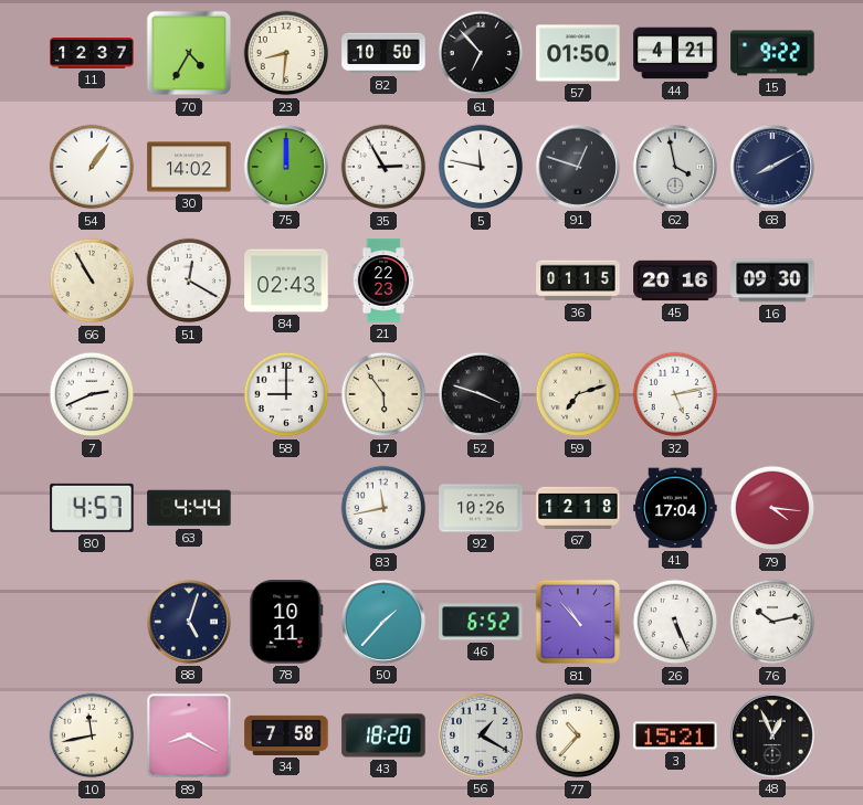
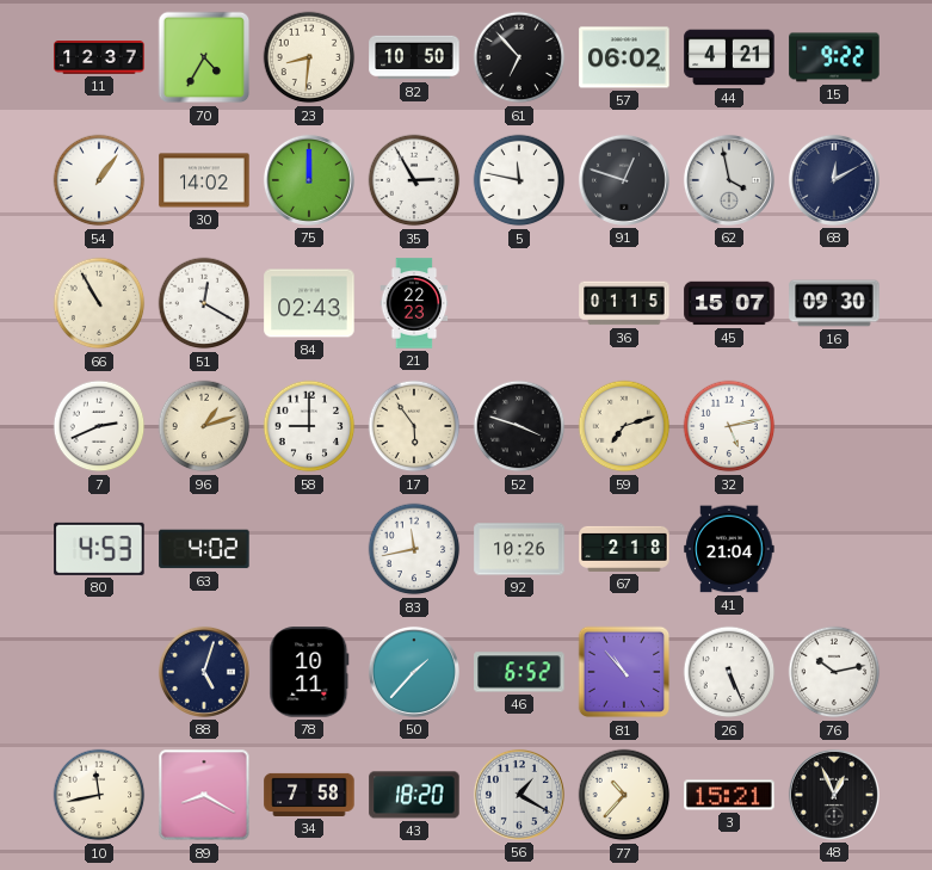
57: 01:50 -> 06:02 (624, 57)
68: 8:10 -> 12:10 (834, 180)
45: 20:16 -> 15:07 (729, 303)
96: none -> 1:12 (204, 426)
80: 4:57 -> 4:53 (99, 549)
63: 4:44 -> 4:02 (204, 549)
67: 12:18 -> 2:18 (624, 549)
41: 17:04 -> 21:04 (729, 549)
79: 4:16 -> none (772, 508)
